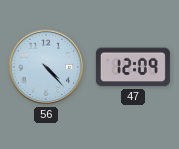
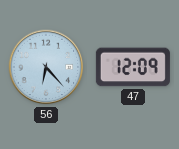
56: 4:23 -> 6:23 (46, 67)
